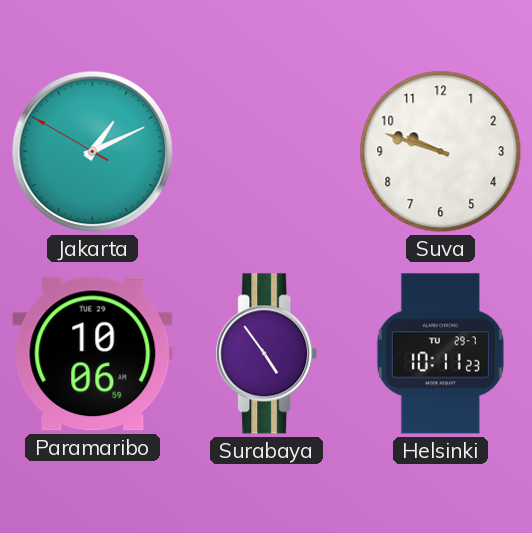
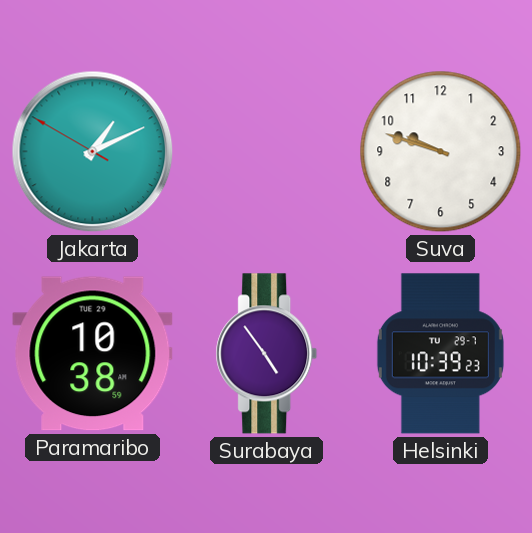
Paramaribo: 10:06 -> 10:38 (93, 354)
Helsinki: 10:11 -> 10:39 (440, 354)
